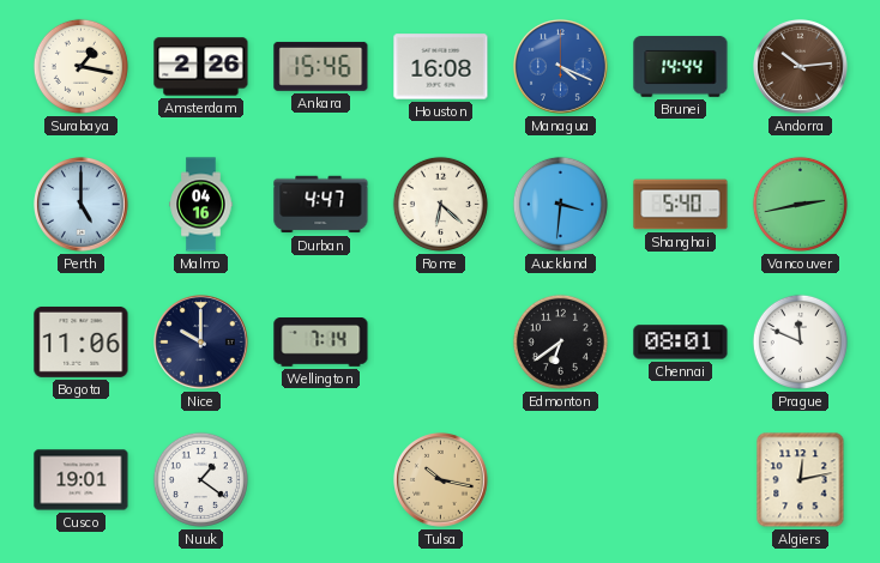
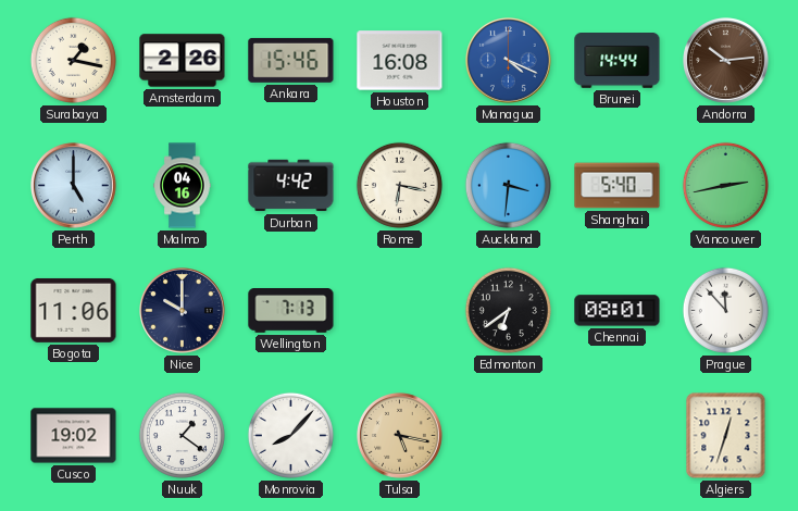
Durban: 4:47 -> 4:42 (291, 186)
Rome: 6:22 -> 6:17 (399, 185)
Wellington: 7:14 -> 7:13 (291, 311)
Prague: 11:49 -> 11:53 (725, 310)
Cusco: 19:01 -> 19:02 (74, 436)
Monrovia: none -> 8:07 (290, 435)
Tulsa: 10:17 -> 5:17 (400, 436)
Algiers: 12:13 -> 12:33 (726, 436)
